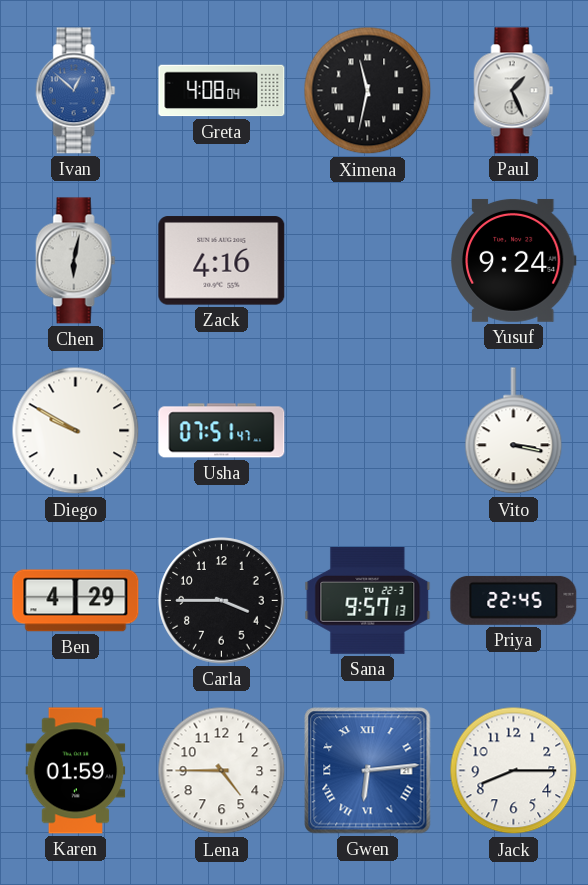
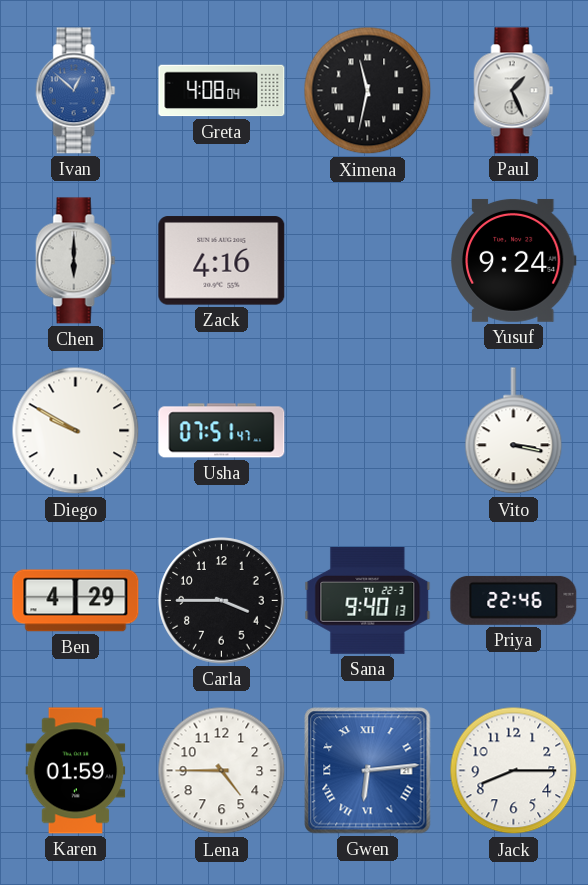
Chen: 6:02 -> 6:00 (76, 261)
Sana: 9:57 -> 9:40 (368, 600)
Priya: 22:45 -> 22:46 (514, 600)
